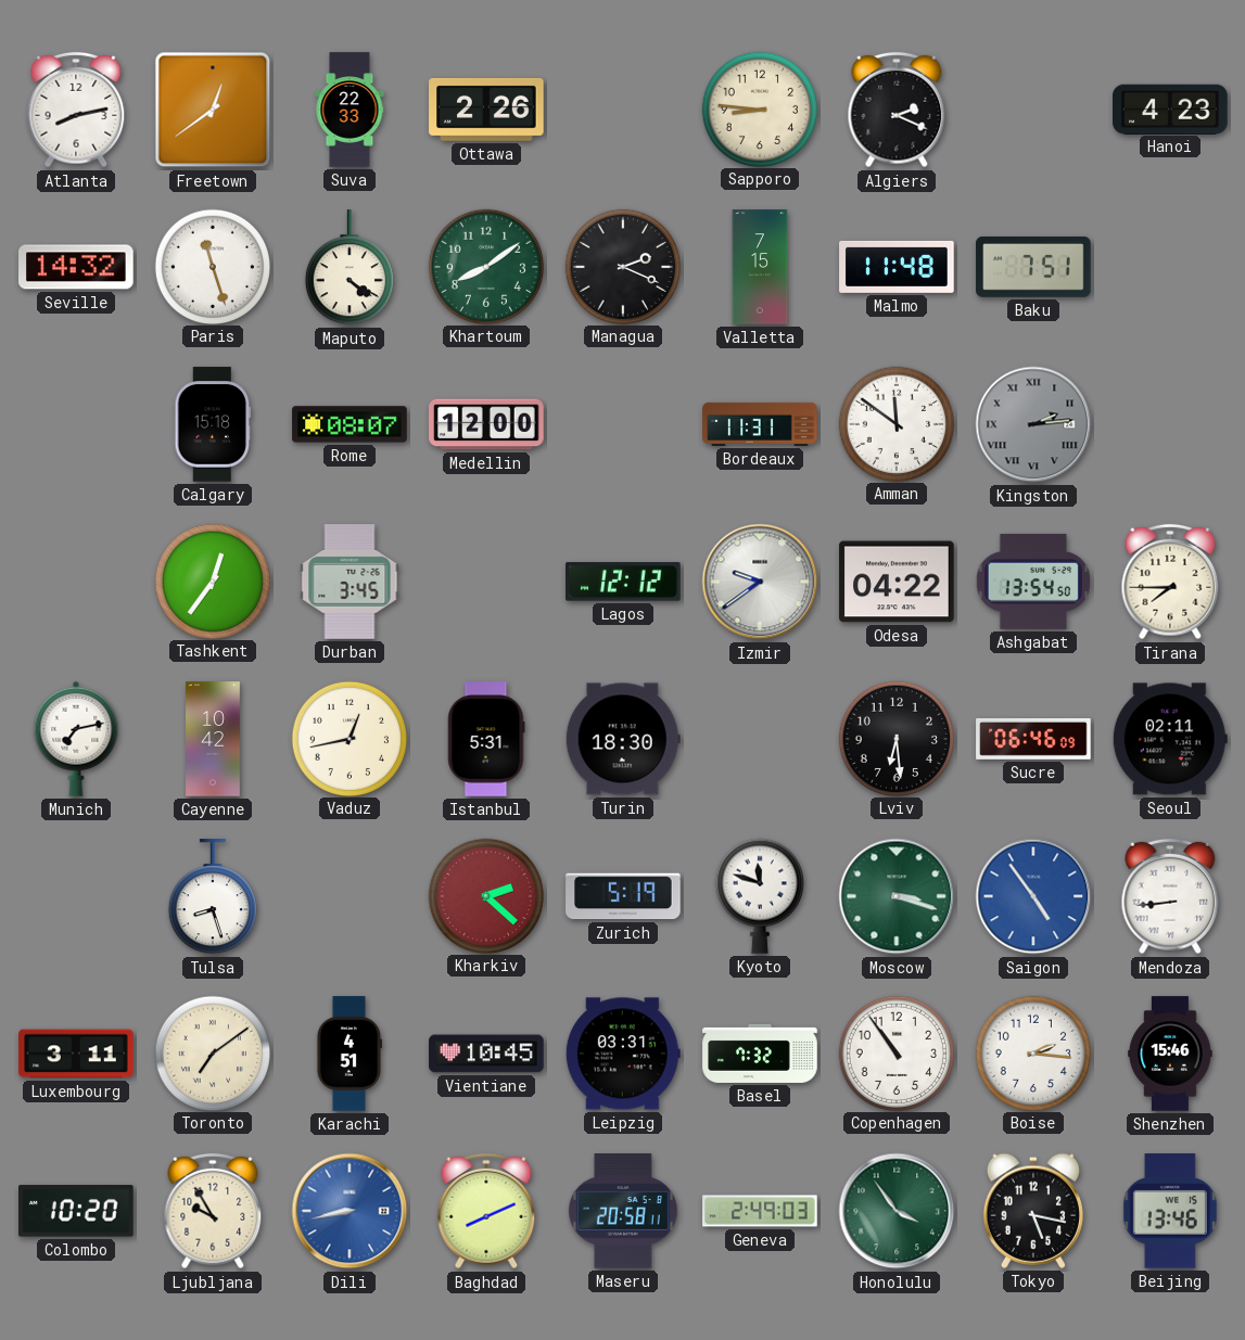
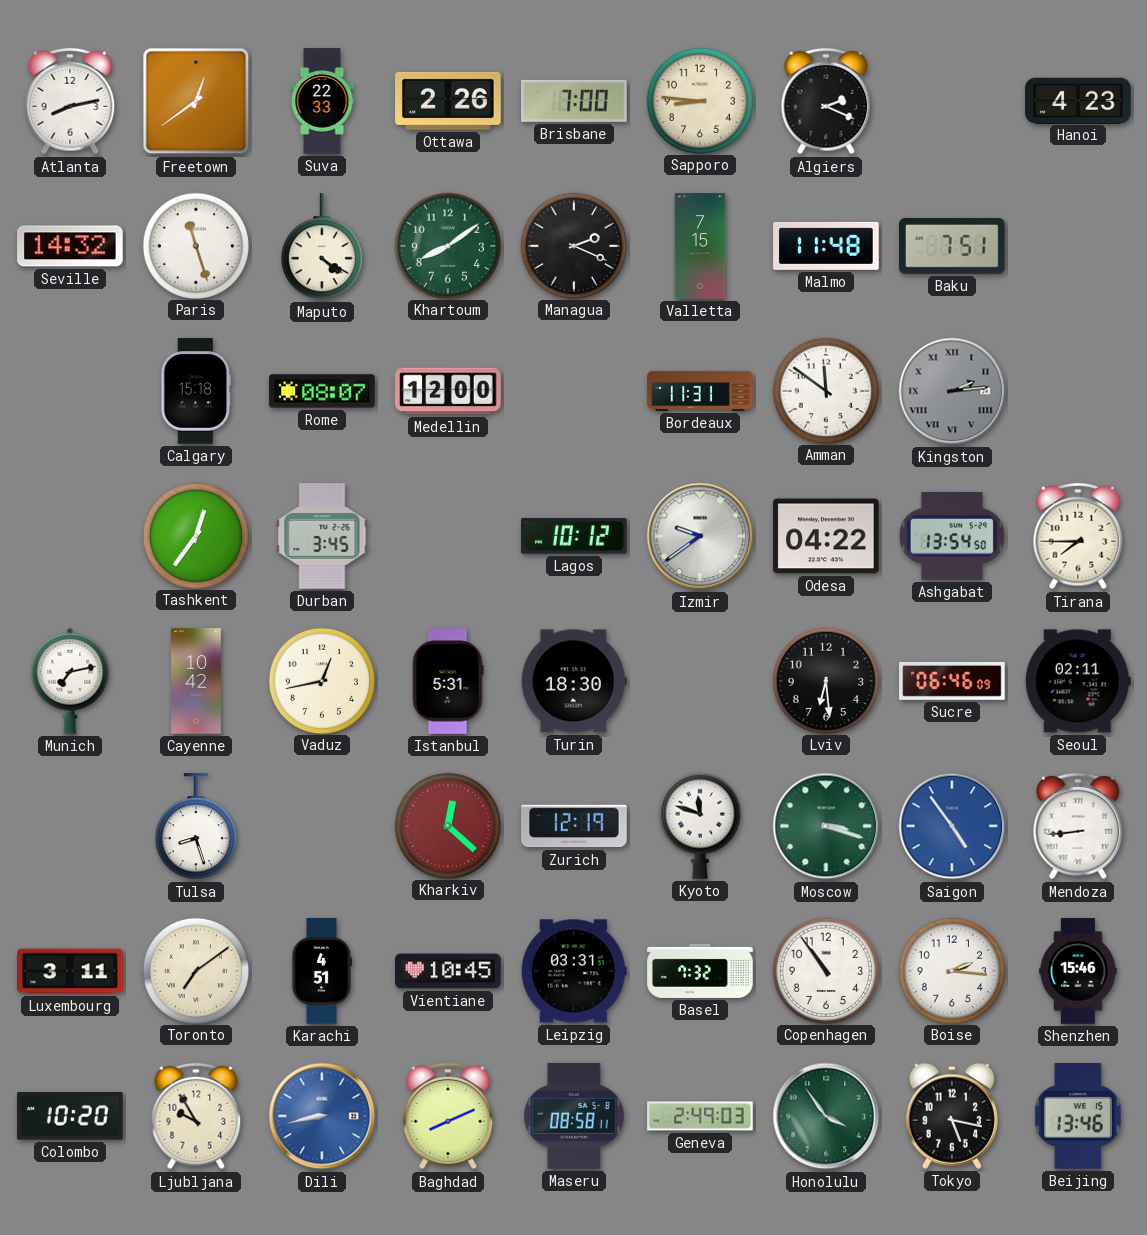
Brisbane: none -> 7:00 (574, 101)
Lagos: 12:12 -> 10:12 (574, 536)
Kharkiv: 2:22 -> 12:22 (447, 825)
Zurich: 5:19 -> 12:19 (574, 826)
Maseru: 20:58 -> 08:58 (574, 1116)
